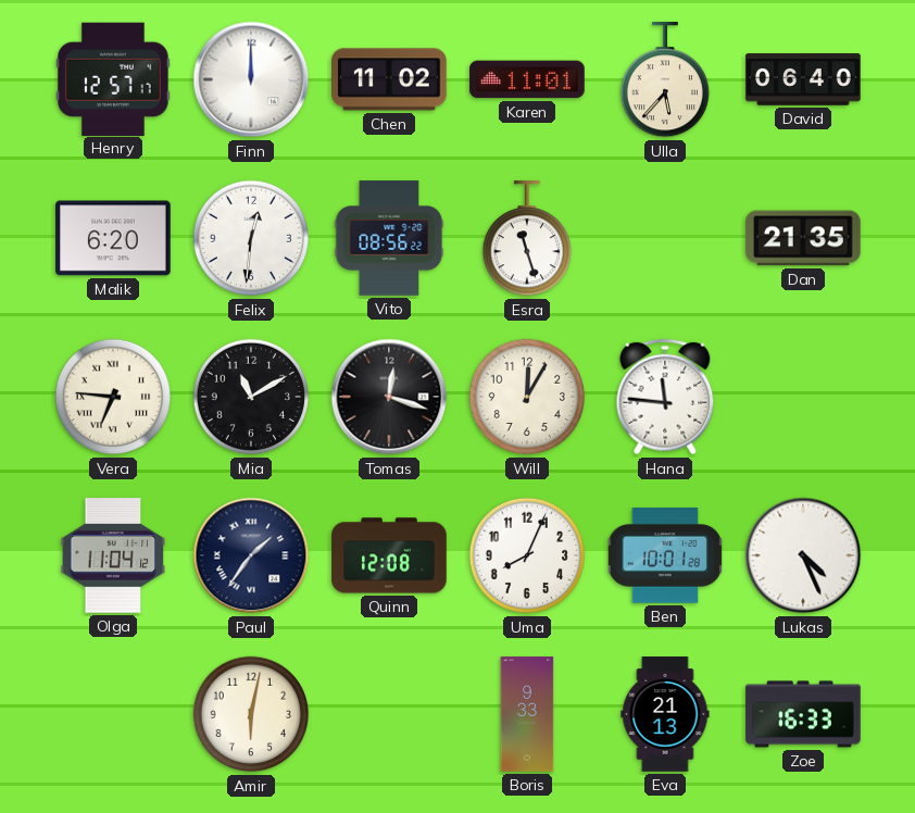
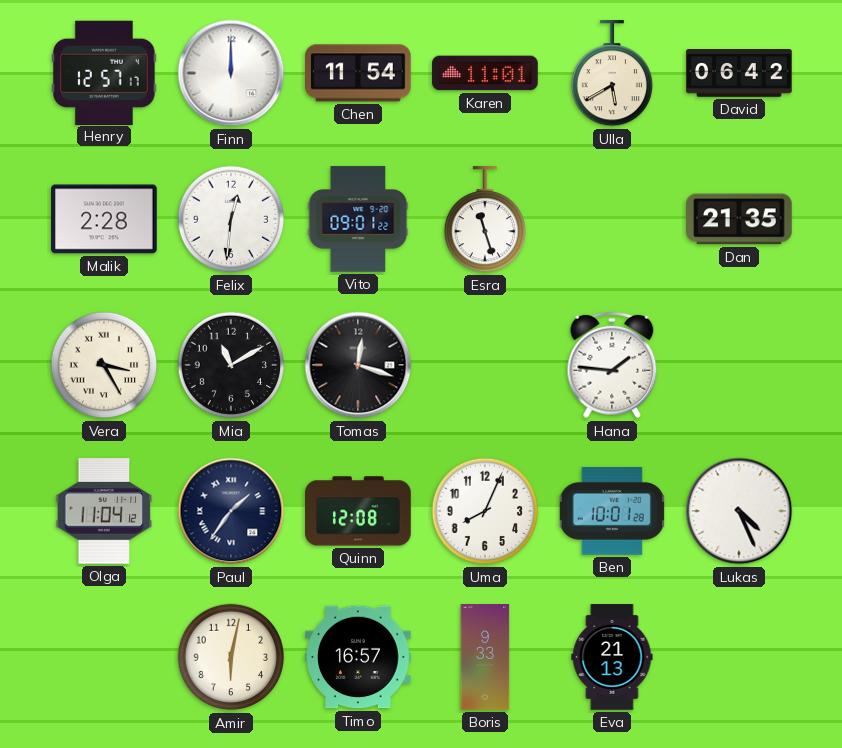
Chen: 11:02 -> 11:54 (358, 73)
Ulla: 5:37 -> 5:40 (611, 74)
David: 06:40 -> 06:42 (739, 73)
Malik: 6:20 -> 2:28 (104, 219)
Vito: 08:56 -> 09:01 (358, 219)
Vera: 6:46 -> 3:25 (104, 365)
Will: 12:05 -> none (527, 397)
Hana: 11:46 -> 1:46 (612, 365)
Timo: none -> 16:57 (358, 657)
Zoe: 16:33 -> none (803, 714)
